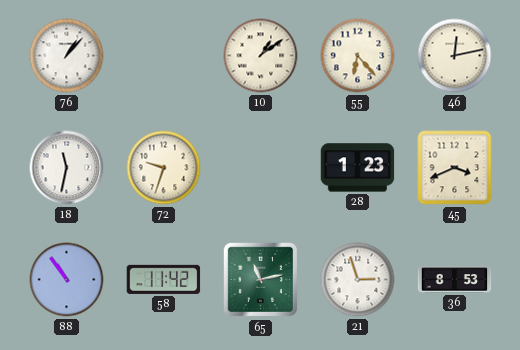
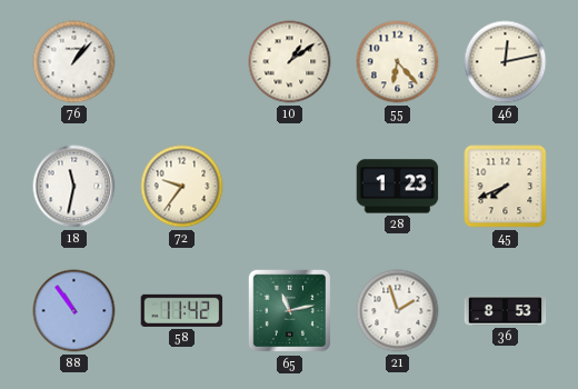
72: 9:33 -> 9:36 (182, 187)
45: 3:41 -> 7:41 (506, 187)
21: 2:57 -> 1:57 (398, 311)
